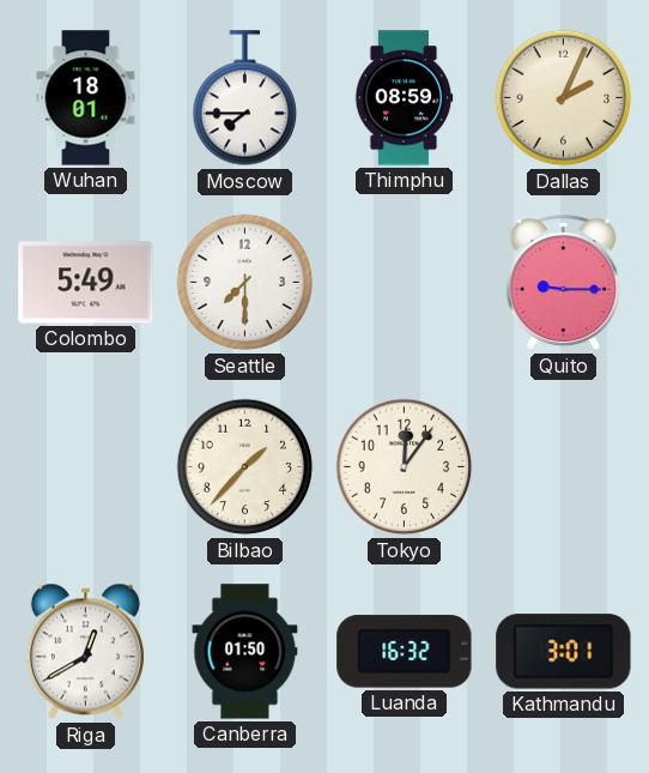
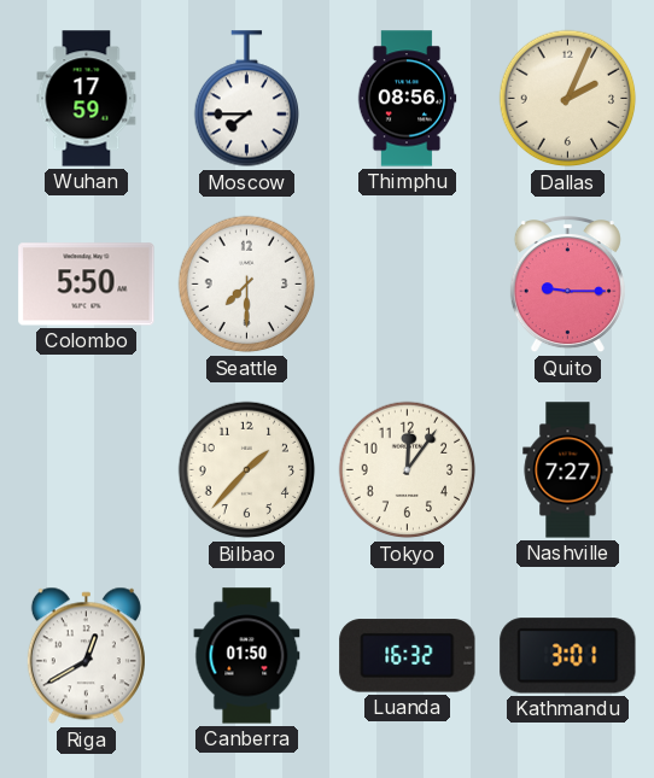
Wuhan: 18:01 -> 17:59 (87, 99)
Thimphu: 08:59 -> 08:56 (407, 99)
Colombo: 5:49 -> 5:50 (87, 285)
Nashville: none -> 7:27 (568, 470)
